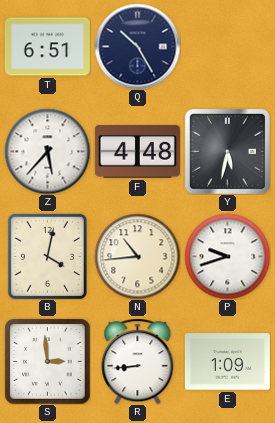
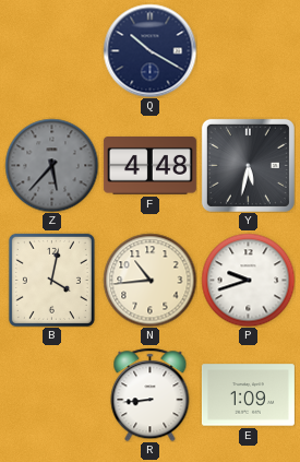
T: 6:51 -> none (47, 47)
Q: 10:25 -> 10:20 (149, 50)
Z dial: white -> grey (51, 165)
S: 2:59 -> none (47, 361)
